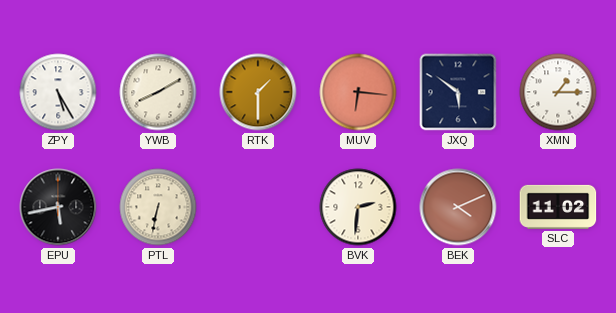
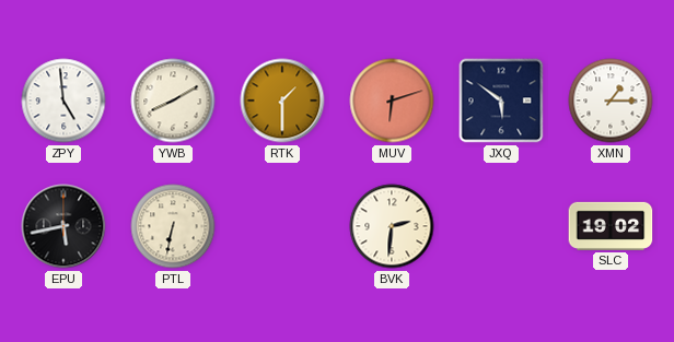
ZPY: 5:25 -> 4:59 (63, 101)
MUV: 6:16 -> 6:12 (392, 101)
BEK: 4:11 -> none (458, 207)
SLC: 11:02 -> 19:02 (611, 226)
